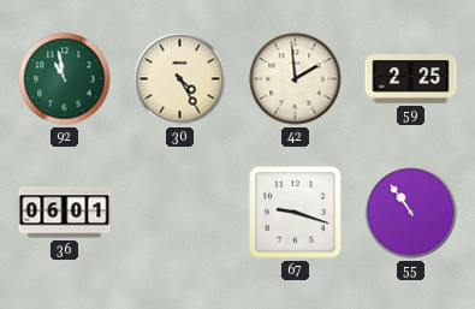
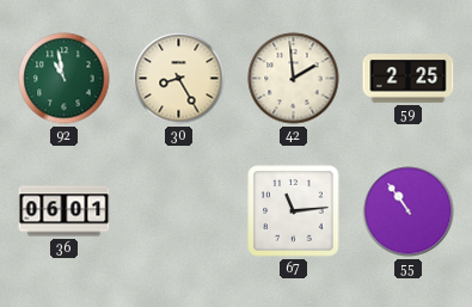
30: 4:25 -> 8:25 (179, 79)
67: 9:18 -> 11:14 (294, 211)
